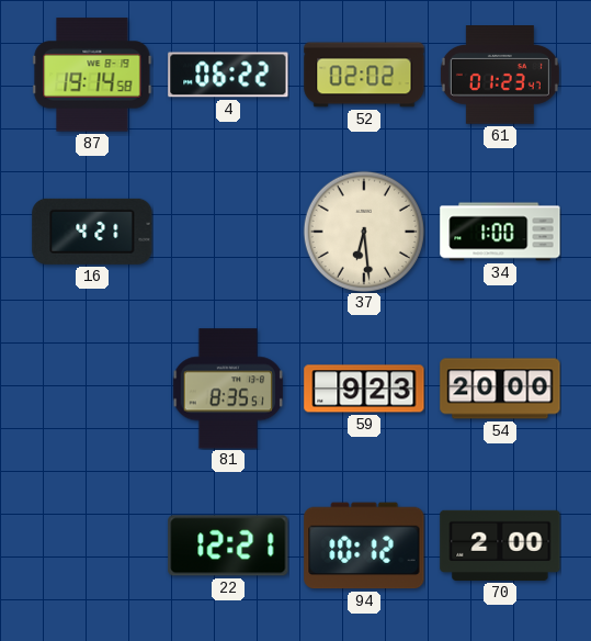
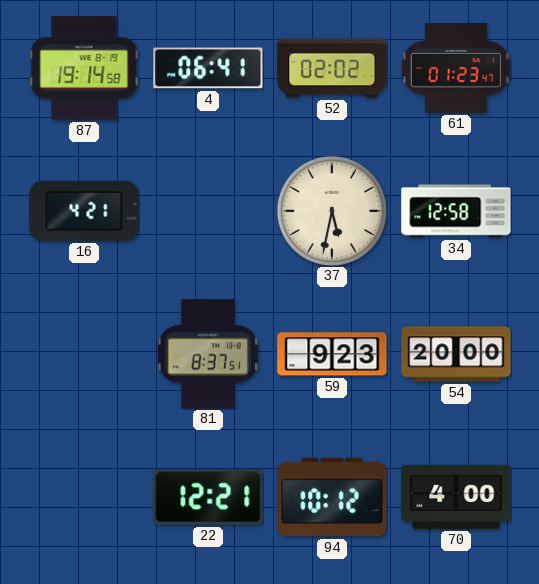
4: 06:22 -> 06:41 (208, 68)
37: 6:29 -> 5:32 (332, 211)
34: 1:00 -> 12:58 (456, 211)
81: 8:35 -> 8:37 (207, 354)
70: 2:00 -> 4:00 (456, 497)
